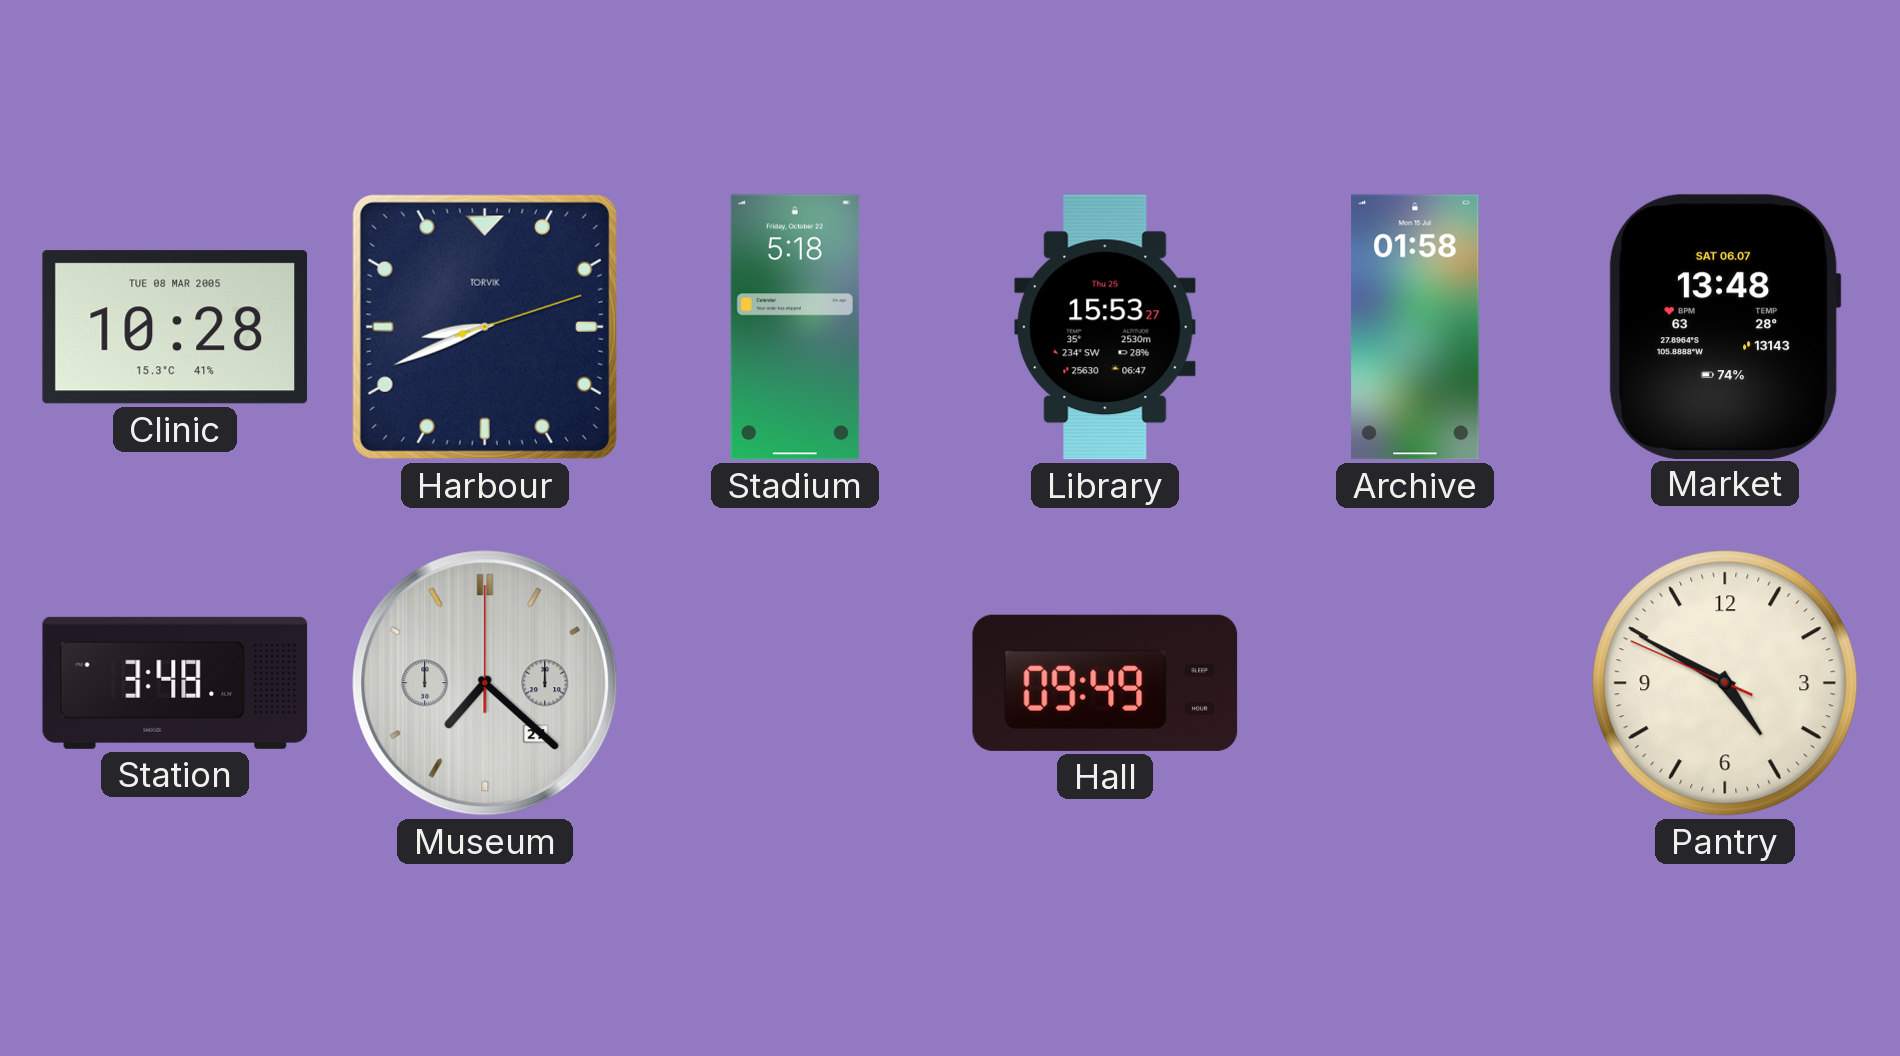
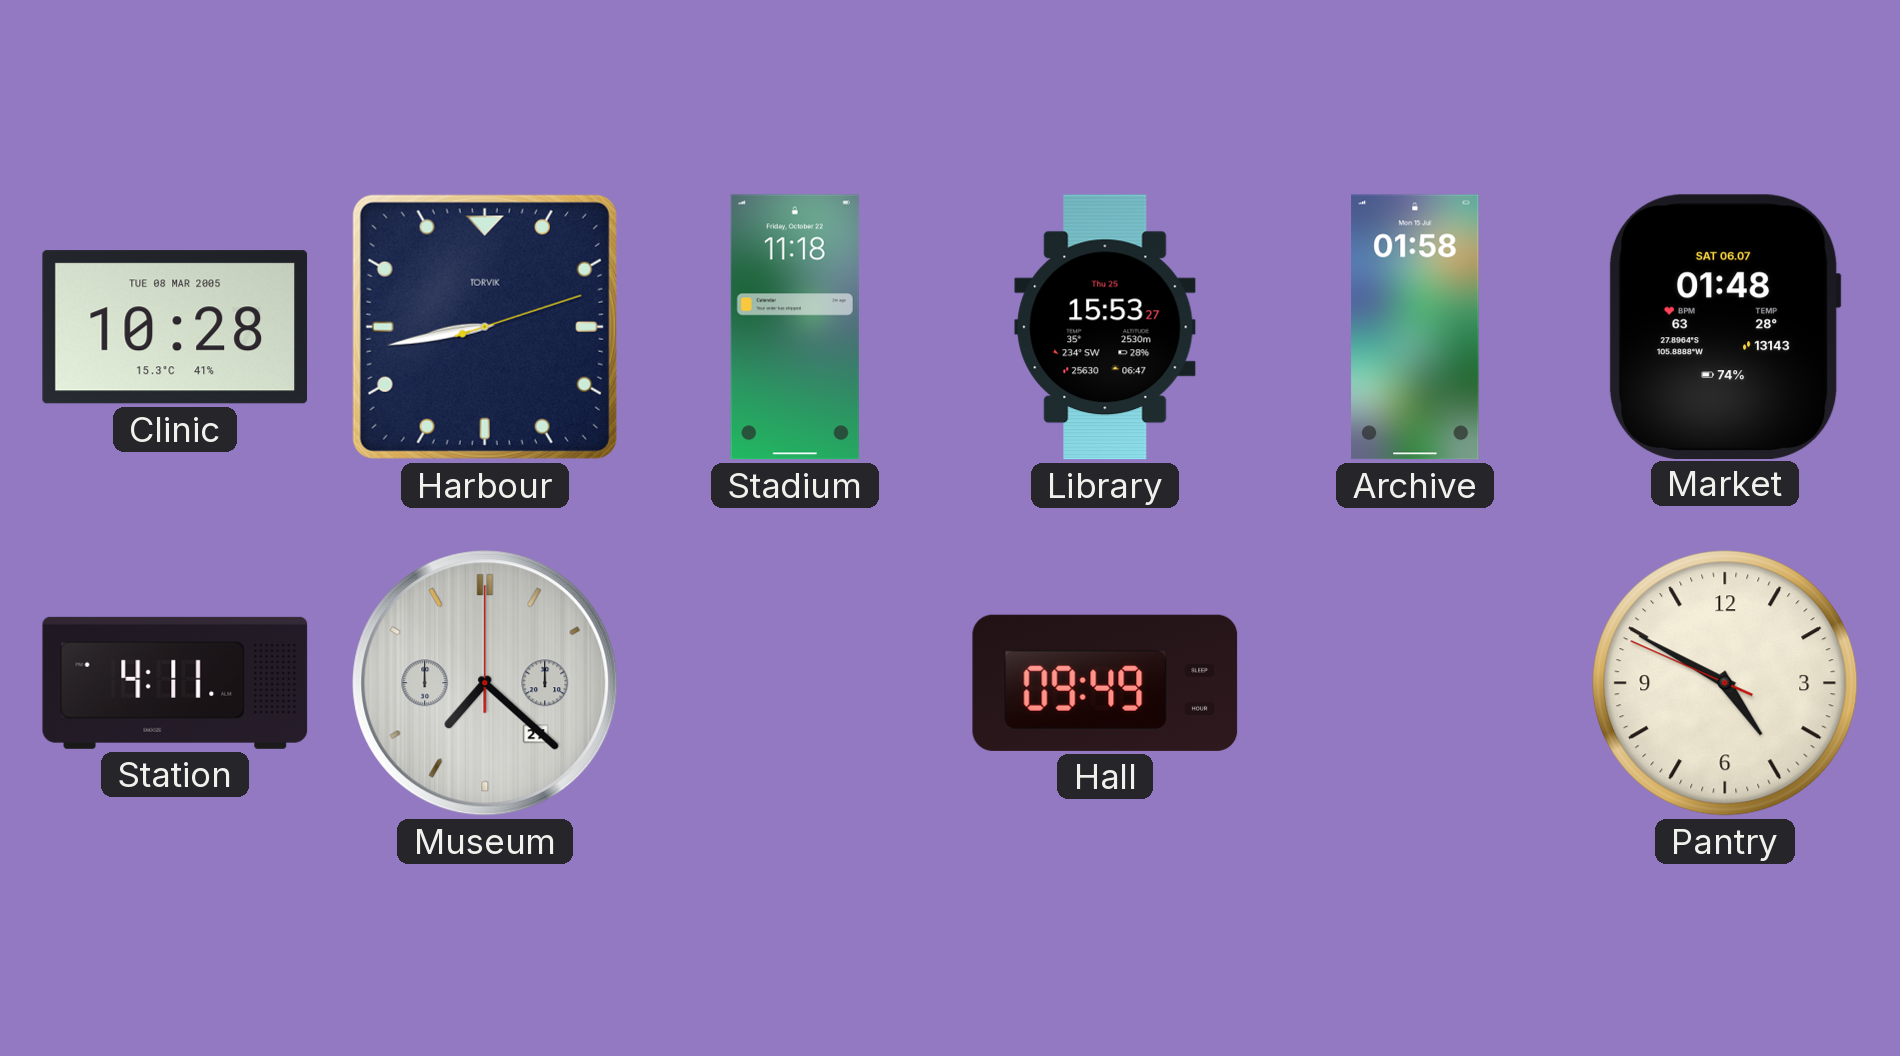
Harbour: 8:41 -> 8:43 (485, 327)
Stadium: 5:18 -> 11:18 (795, 327)
Market: 13:48 -> 01:48 (1725, 326)
Station: 3:48 -> 4:11 (175, 683)
